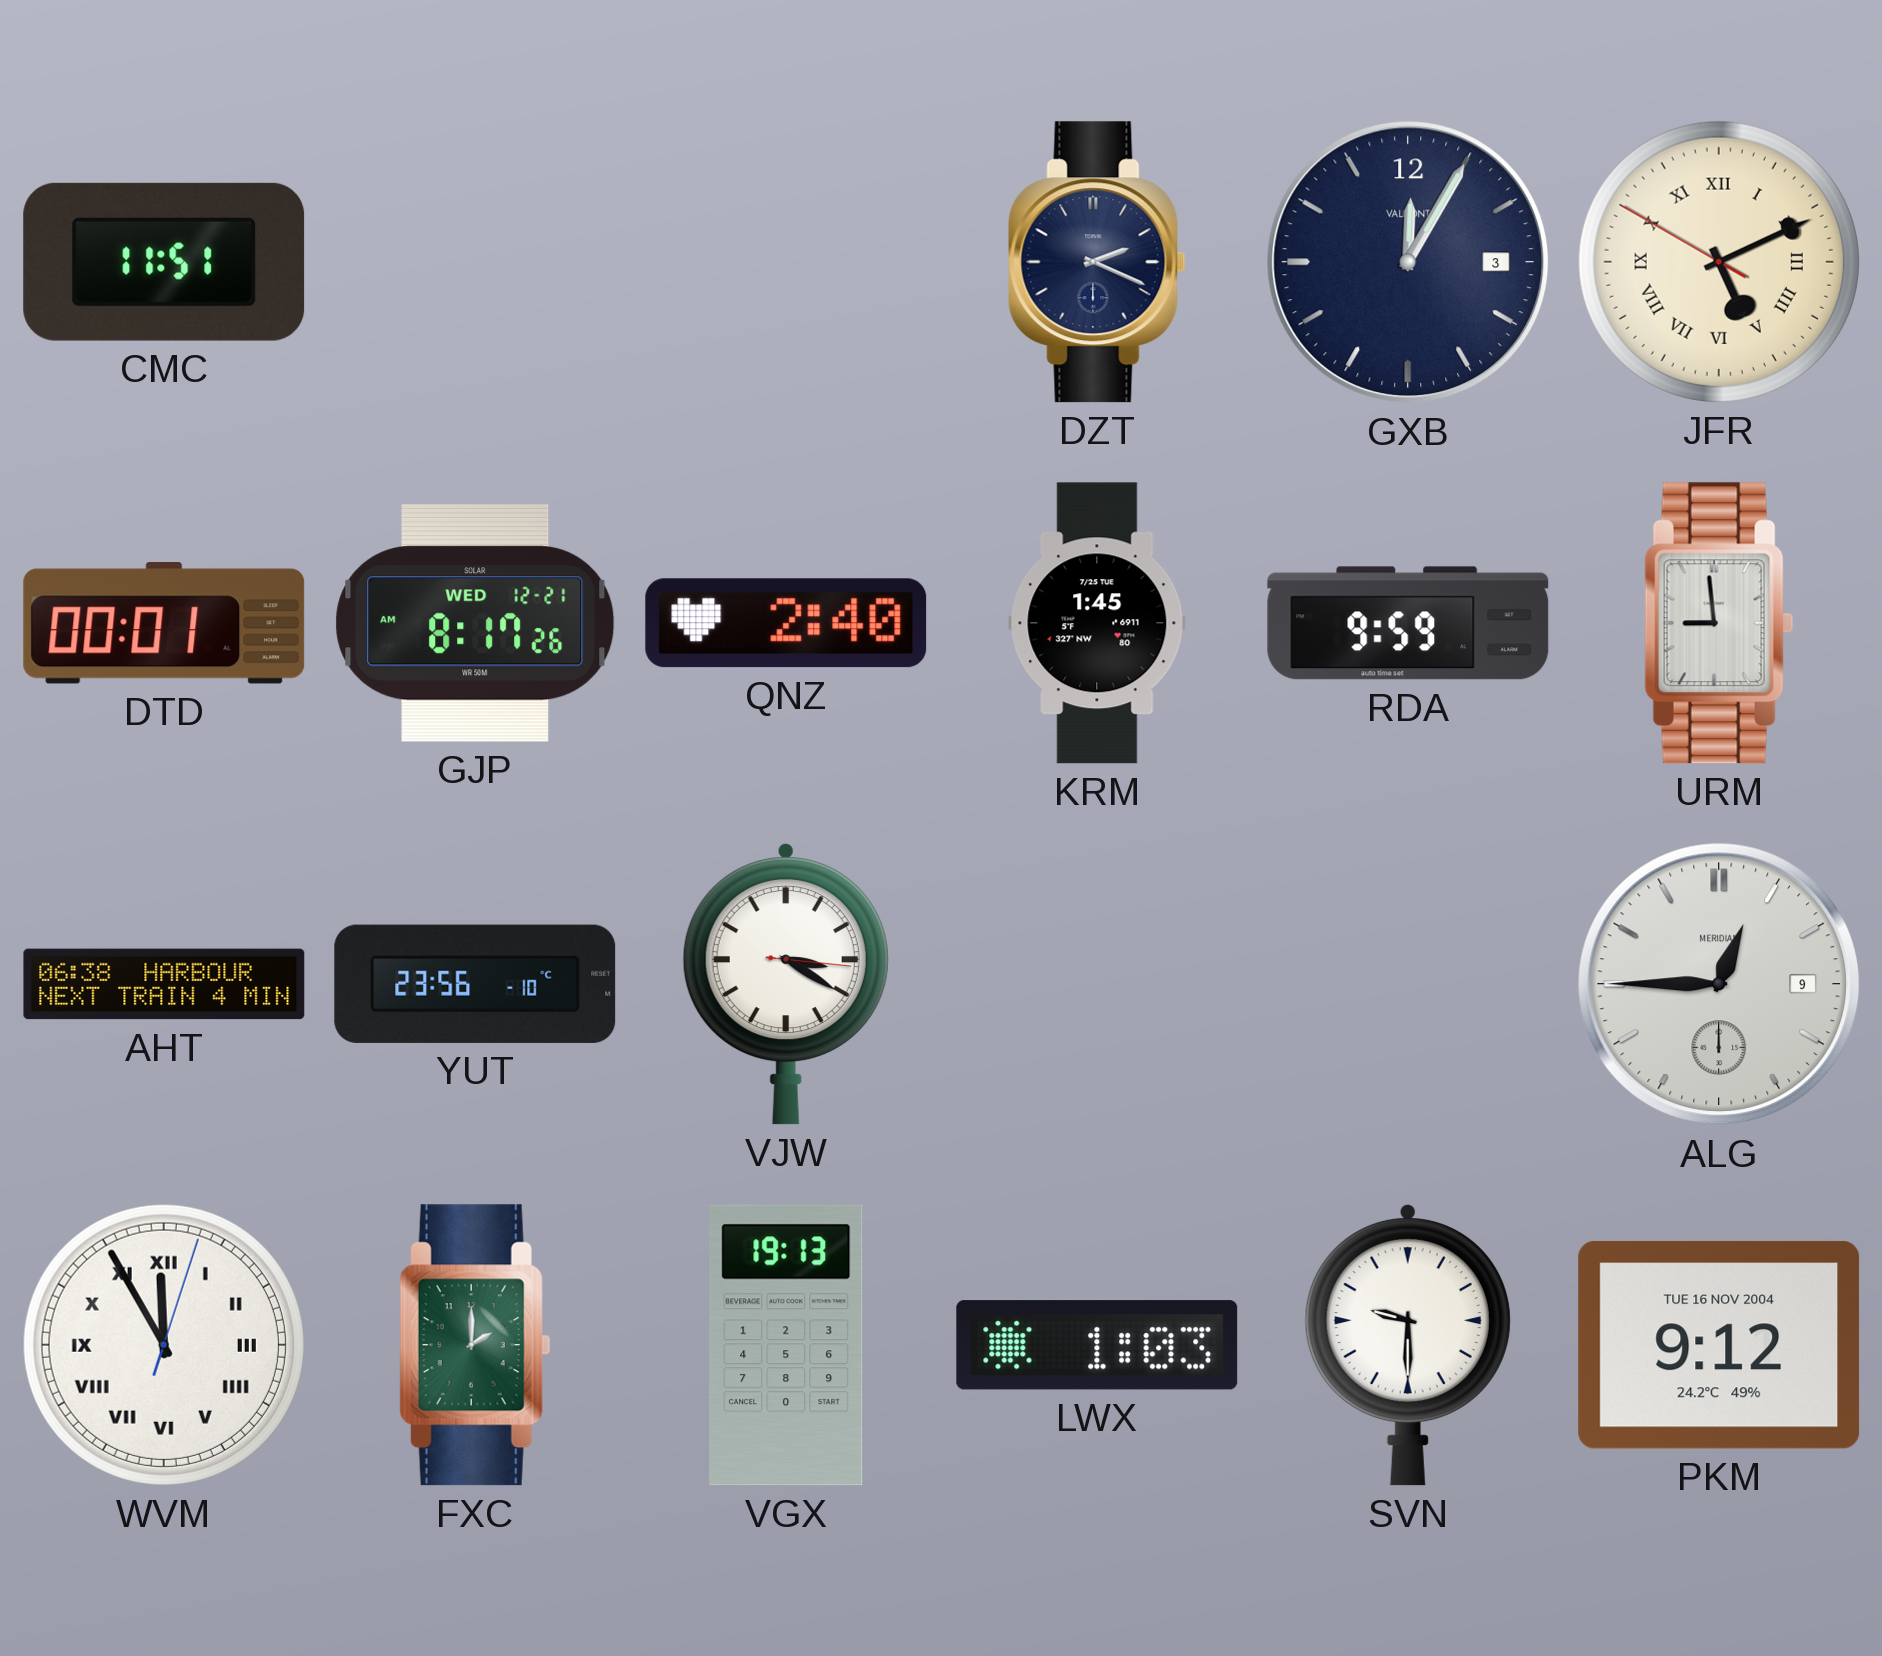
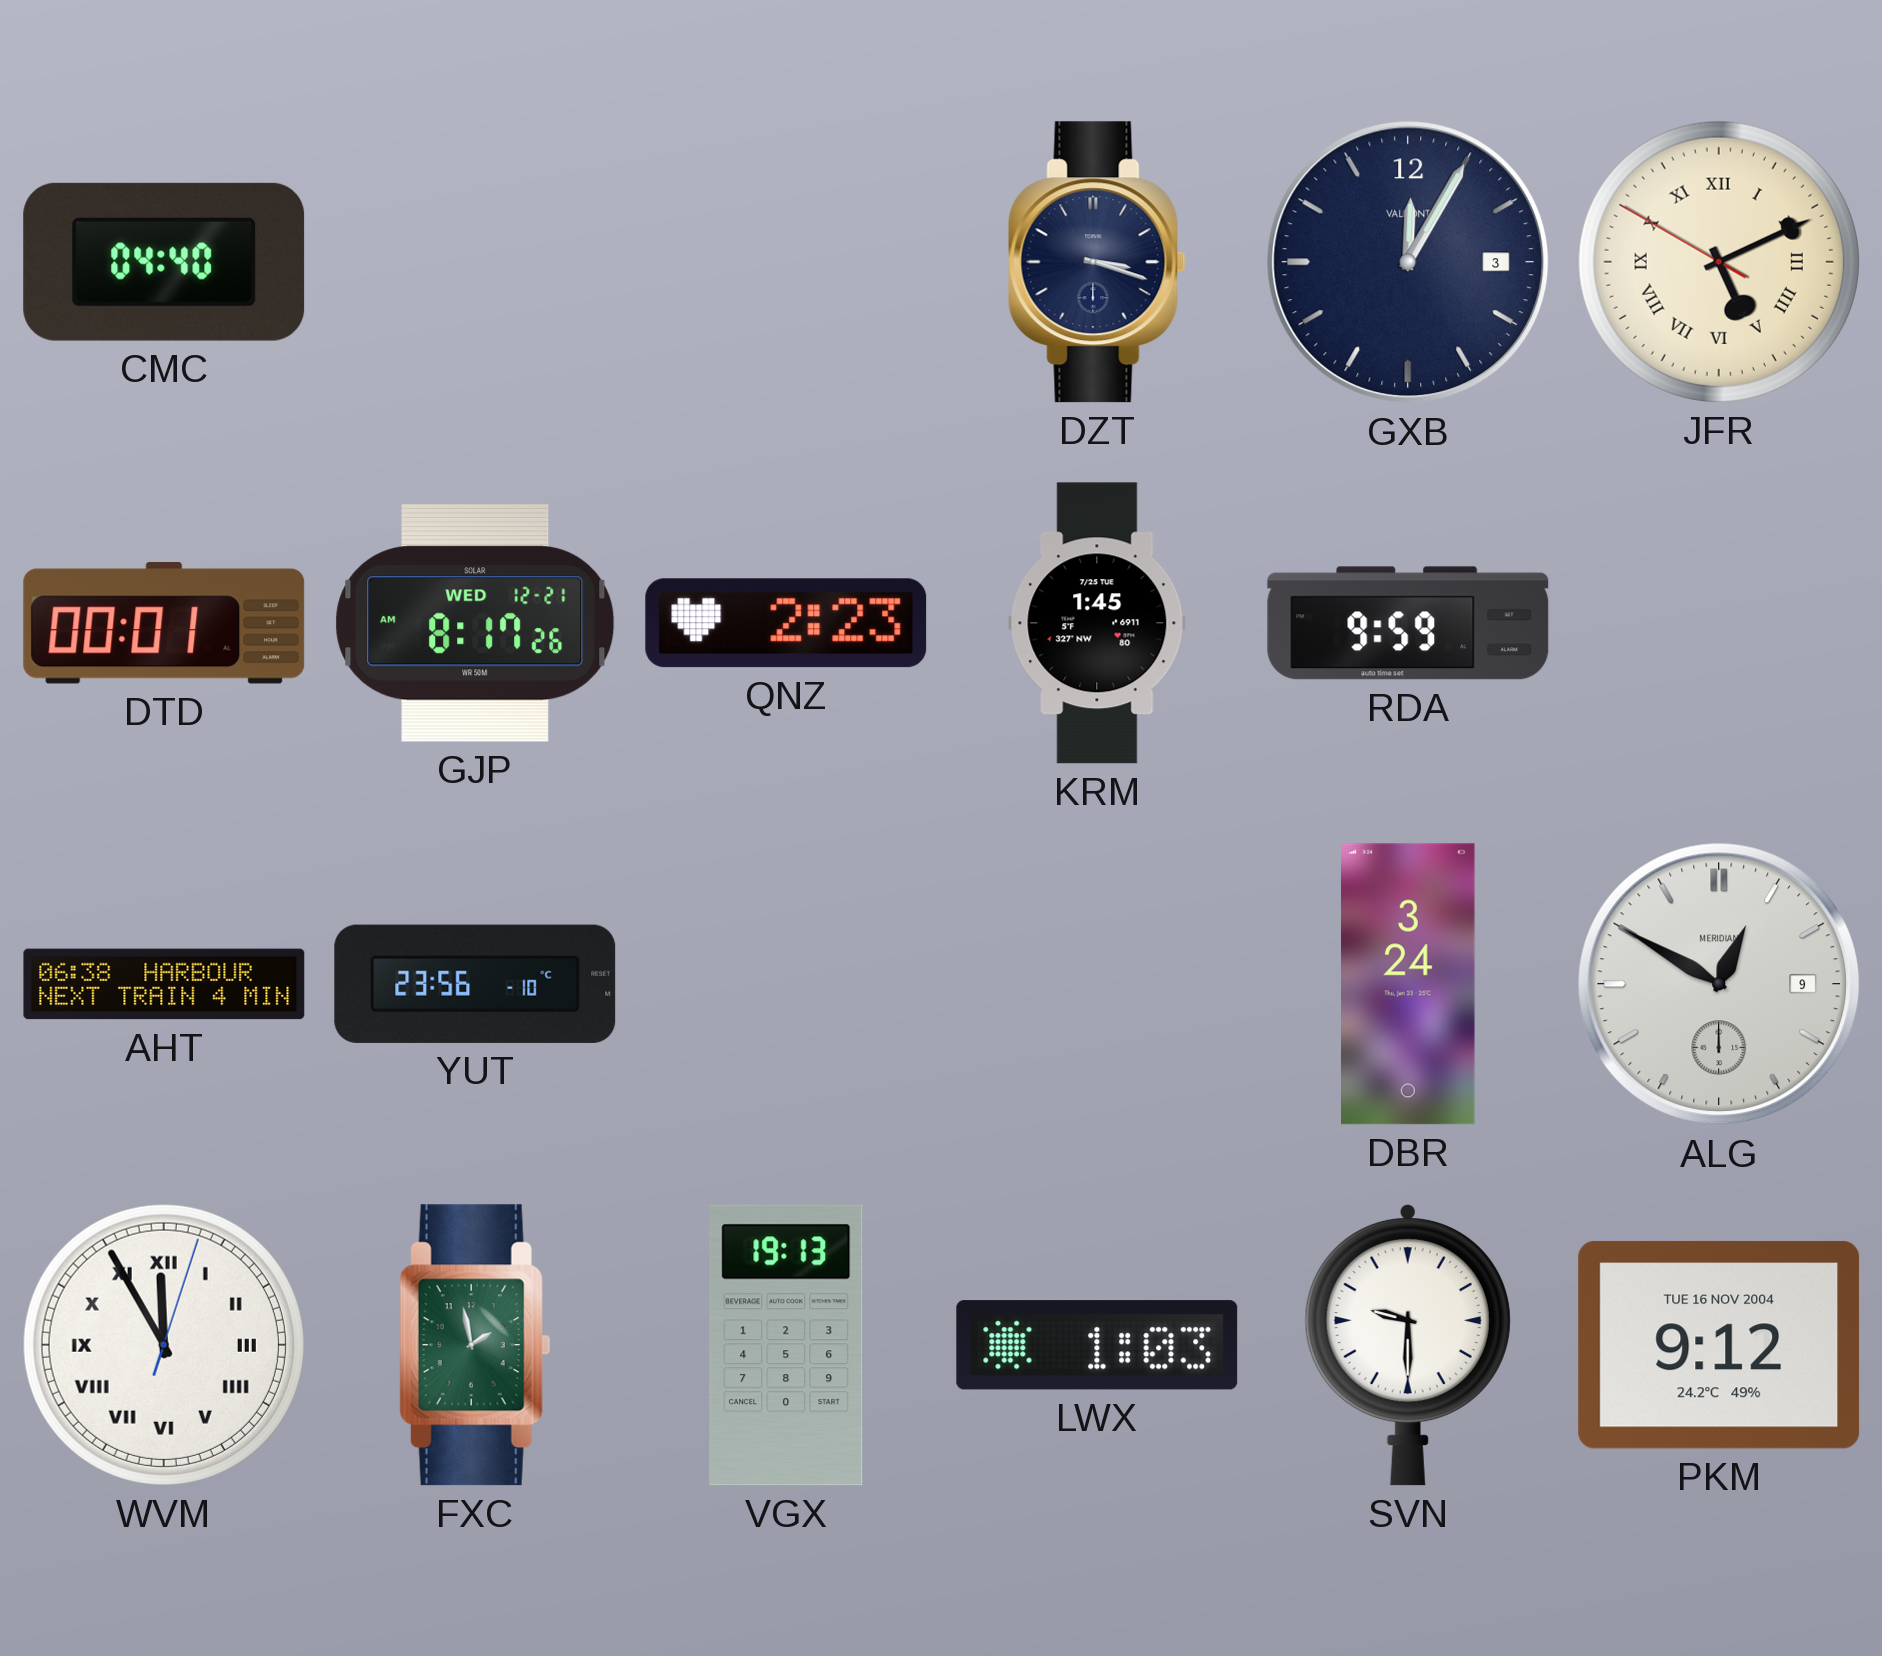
CMC: 11:51 -> 04:40 (164, 262)
DZT: 2:19 -> 3:18 (1097, 262)
QNZ: 2:40 -> 2:23 (786, 623)
URM: 8:59 -> none (1719, 623)
VJW: 3:20 -> none (786, 984)
DBR: none -> 3:24 (1409, 984)
ALG: 12:45 -> 12:50 (1719, 984)
FXC: 2:00 -> 1:58 (475, 1345)
